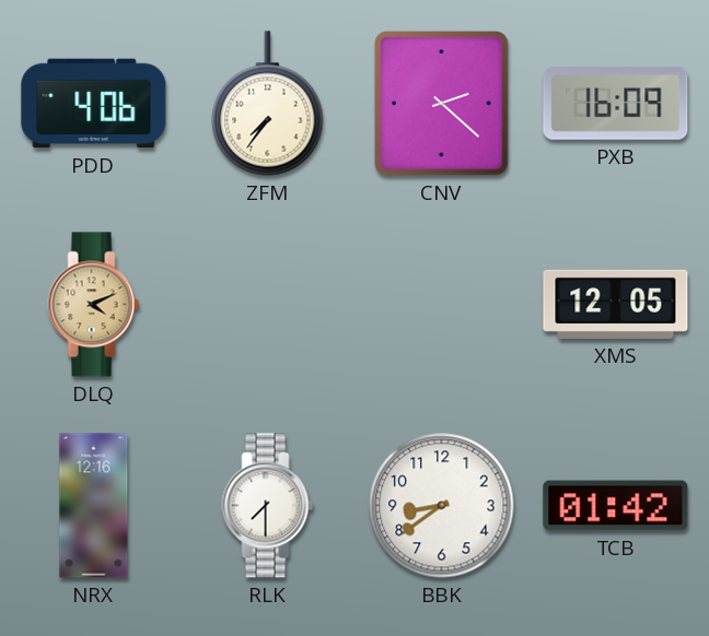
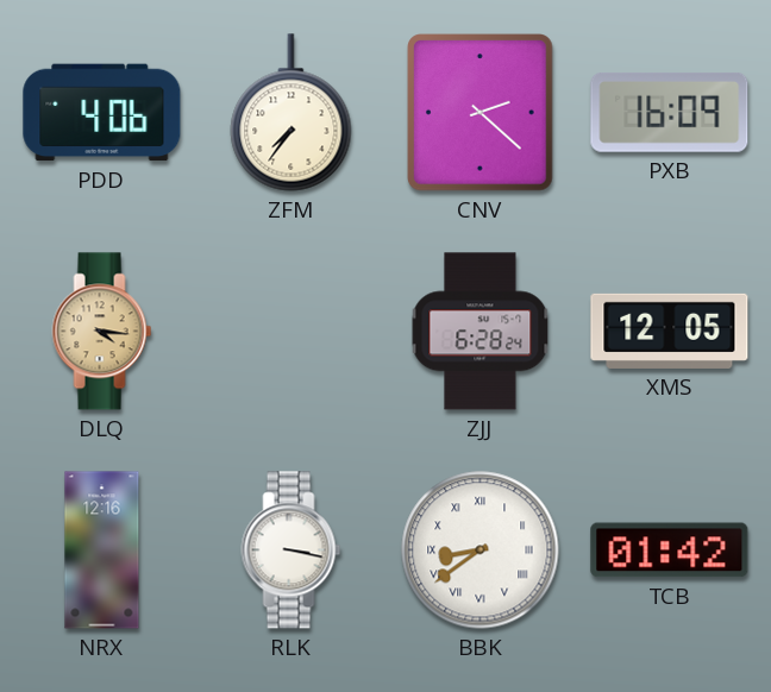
DLQ: 4:11 -> 4:16 (102, 332)
ZJJ: none -> 6:28 (481, 332)
RLK: 7:30 -> 3:17 (292, 551)
BBK numerals: Arabic -> Roman (481, 551)
